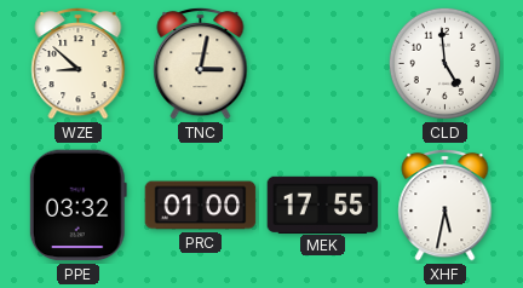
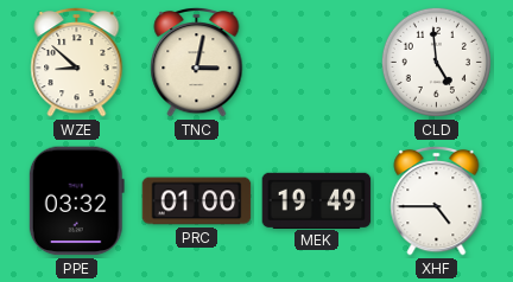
MEK: 17:55 -> 19:49 (317, 200)
XHF: 5:32 -> 4:45 (437, 200)
